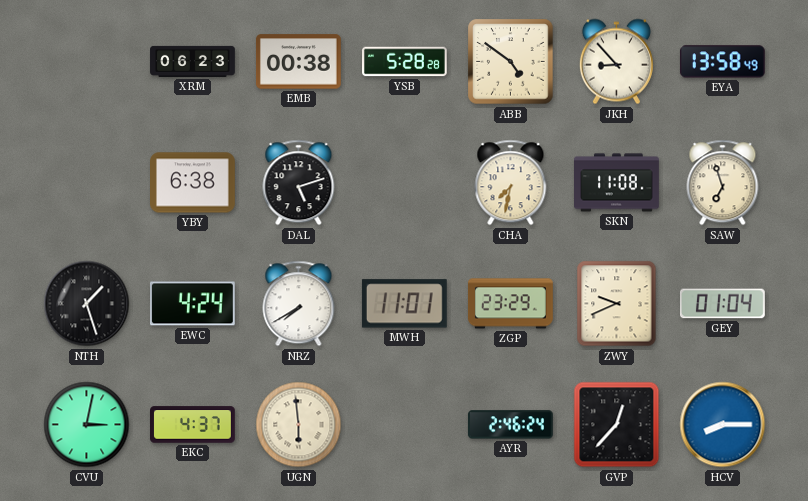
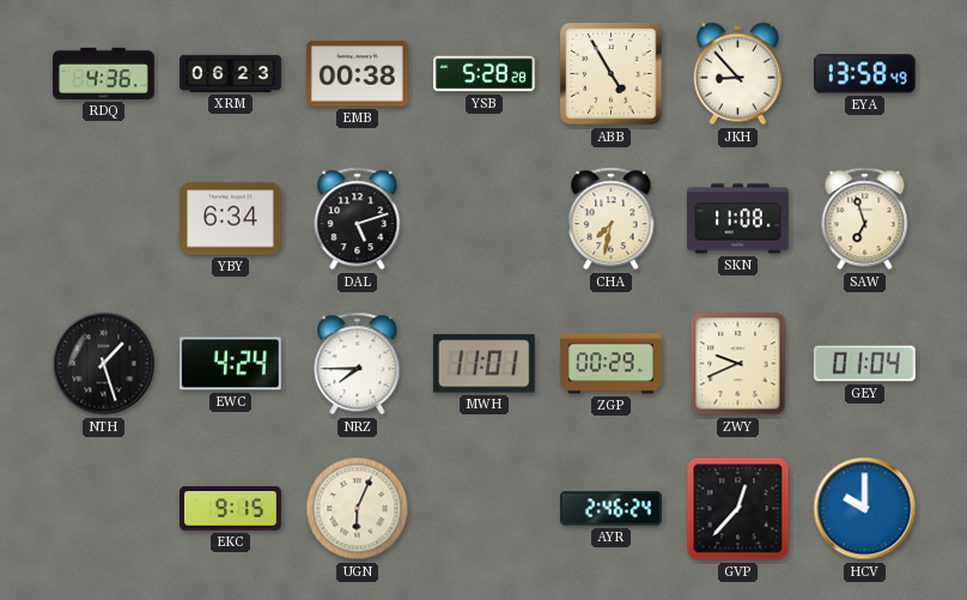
RDQ: none -> 4:36 (104, 73)
ABB: 4:51 -> 4:55 (612, 74)
YBY: 6:38 -> 6:34 (231, 219)
NRZ: 7:40 -> 7:45 (358, 364)
ZGP: 23:29 -> 00:29 (612, 364)
CVU: 3:02 -> none (87, 425)
EKC: 4:37 -> 9:15 (231, 509)
UGN: 5:59 -> 6:04 (358, 509)
HCV: 8:15 -> 10:00 (865, 509)
